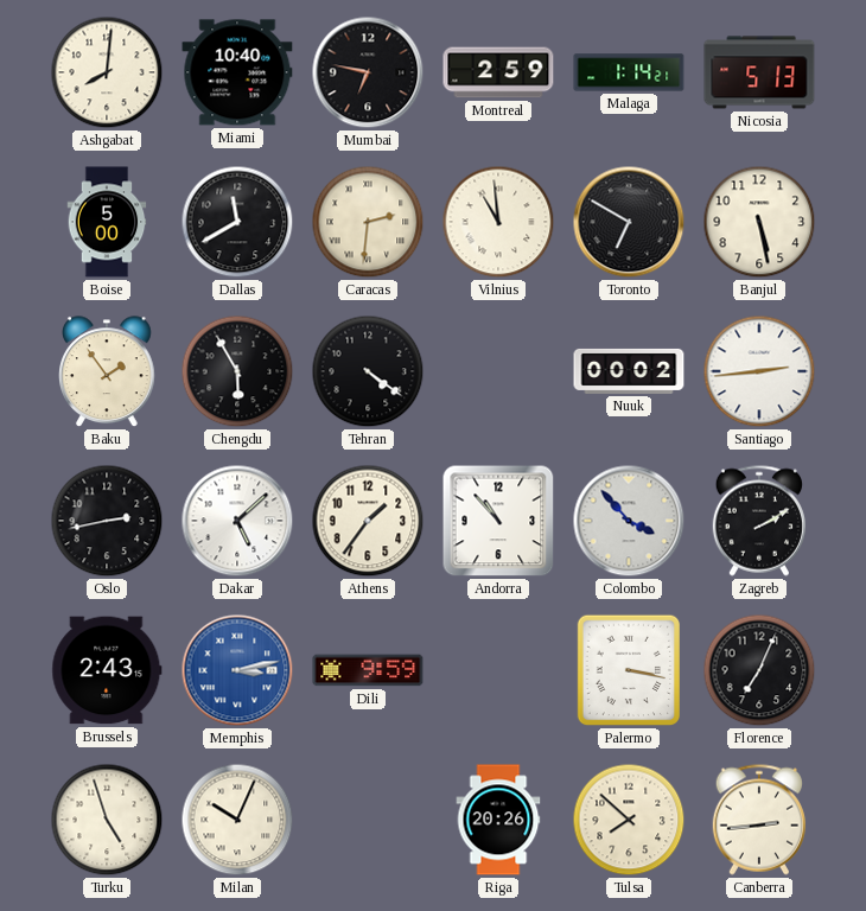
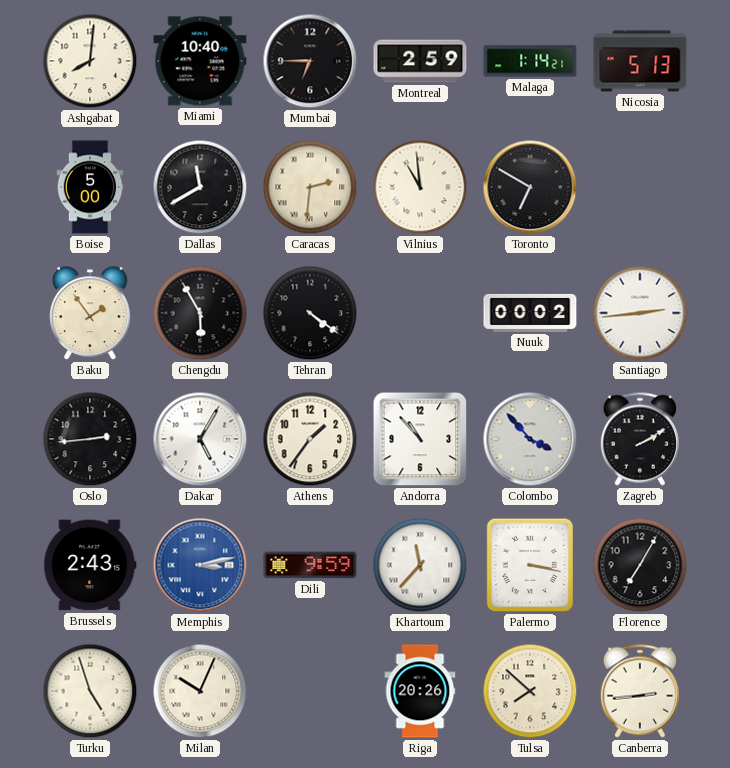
Mumbai: 6:47 -> 6:45 (310, 61)
Banjul: 5:28 -> none (759, 222)
Oslo: 2:43 -> 2:44 (90, 439)
Dakar: 5:08 -> 5:05 (200, 439)
Khartoum: none -> 11:37 (420, 565)
Florence: 7:04 -> 7:05 (640, 565)
